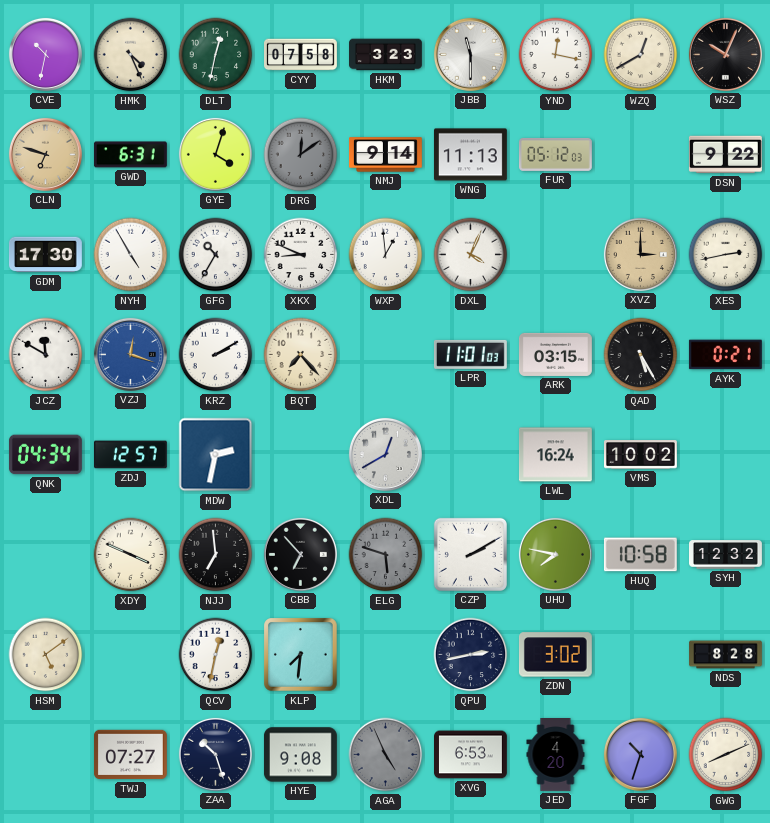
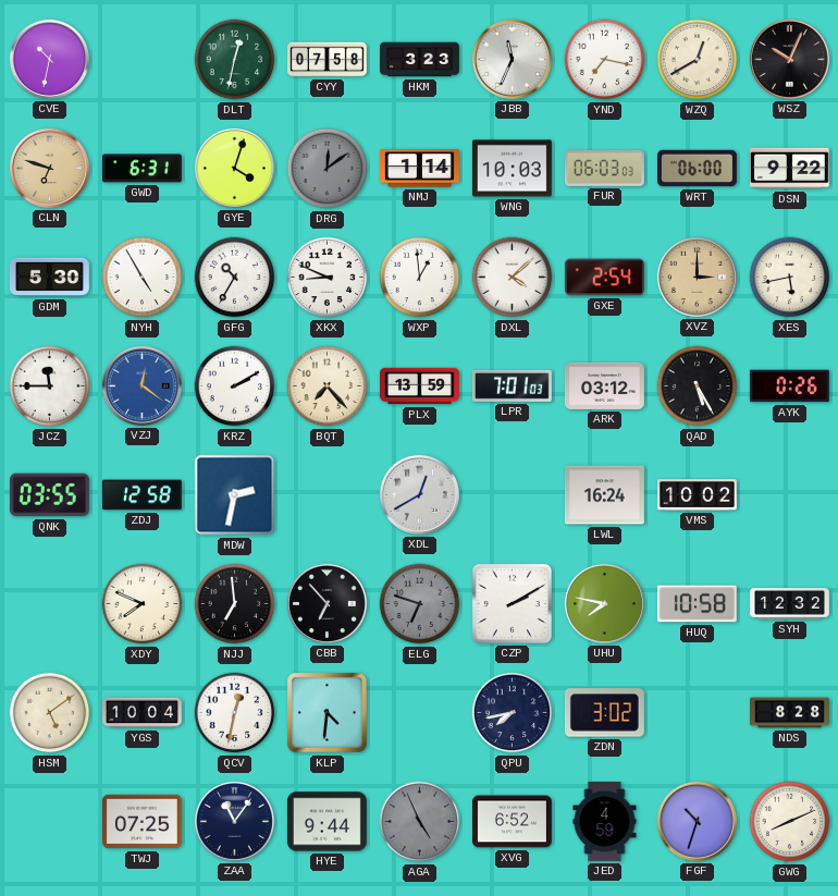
HMK: 4:26 -> none (131, 55)
JBB: 11:30 -> 11:34 (512, 59)
YND: 12:17 -> 7:17 (605, 60)
NMJ: 9:14 -> 1:14 (420, 169)
WNG: 11:13 -> 10:03 (512, 169)
FUR: 05:12 -> 06:03 (604, 168)
WRT: none -> 06:00 (698, 169)
GDM: 17:30 -> 5:30 (49, 278)
DXL: 4:04 -> 4:08 (513, 278)
GXE: none -> 2:54 (604, 278)
XES: 2:43 -> 5:43 (790, 278)
JCZ: 11:50 -> 11:45 (50, 386)
VZJ: 12:18 -> 12:21 (141, 385)
PLX: none -> 13:59 (420, 386)
LPR: 11:01 -> 7:01 (512, 385)
ARK: 03:15 -> 03:12 (604, 385)
AYK: 0:21 -> 0:26 (789, 386)
QNK: 04:34 -> 03:55 (49, 495)
ZDJ: 12:57 -> 12:58 (143, 495)
XDY: 3:49 -> 7:49 (143, 604)
ELG: 5:48 -> 6:48 (420, 604)
YGS: none -> 10:04 (143, 713)
KLP: 7:31 -> 4:31 (328, 713)
QPU: 2:43 -> 7:43 (513, 713)
TWJ: 07:27 -> 07:25 (141, 822)
ZAA: 10:27 -> 11:06 (234, 821)
HYE: 9:08 -> 9:44 (326, 822)
XVG: 6:53 -> 6:52 (513, 822)
JED: 4:20 -> 4:59 (605, 822)
